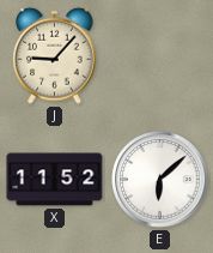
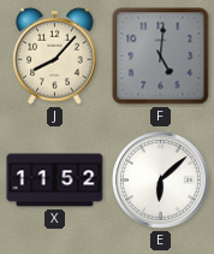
J: 9:07 -> 8:07 (55, 55)
F: none -> 5:01 (161, 57)
